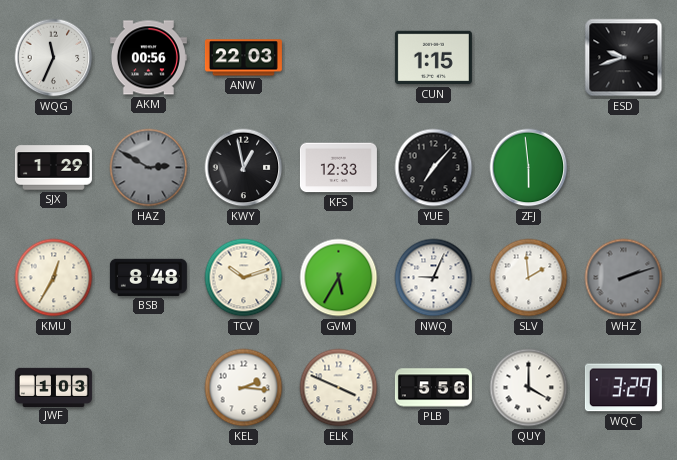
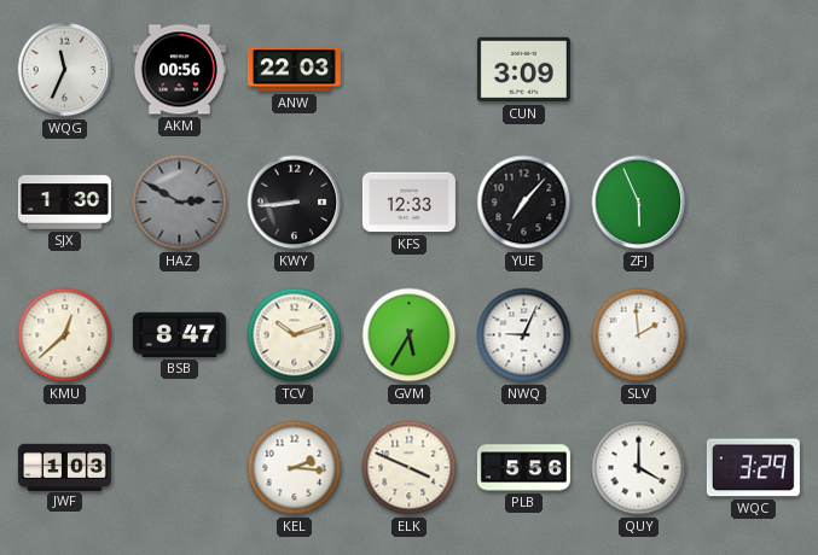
CUN: 1:15 -> 3:09 (523, 70)
ESD: 9:42 -> none (624, 58)
SJX: 1:29 -> 1:30 (64, 203)
KWY: 12:58 -> 8:44 (295, 203)
ZFJ: 5:59 -> 5:56 (639, 203)
KMU: 12:35 -> 12:38 (65, 335)
BSB: 8:48 -> 8:47 (179, 334)
WHZ: 2:12 -> none (624, 278)
